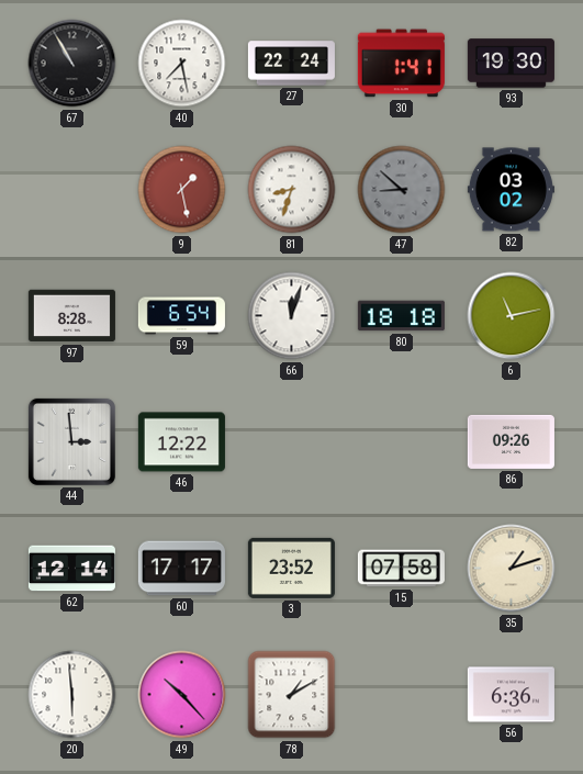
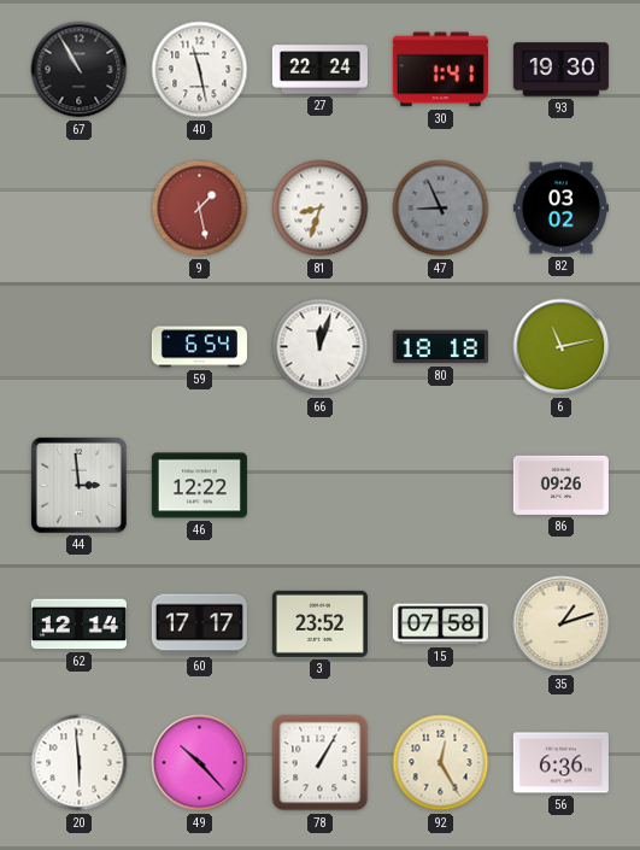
40: 7:28 -> 11:28 (200, 70)
47: 8:52 -> 8:56 (441, 209)
97: 8:28 -> none (71, 316)
78: 1:10 -> 1:05 (321, 763)
92: none -> 12:25 (441, 763)
